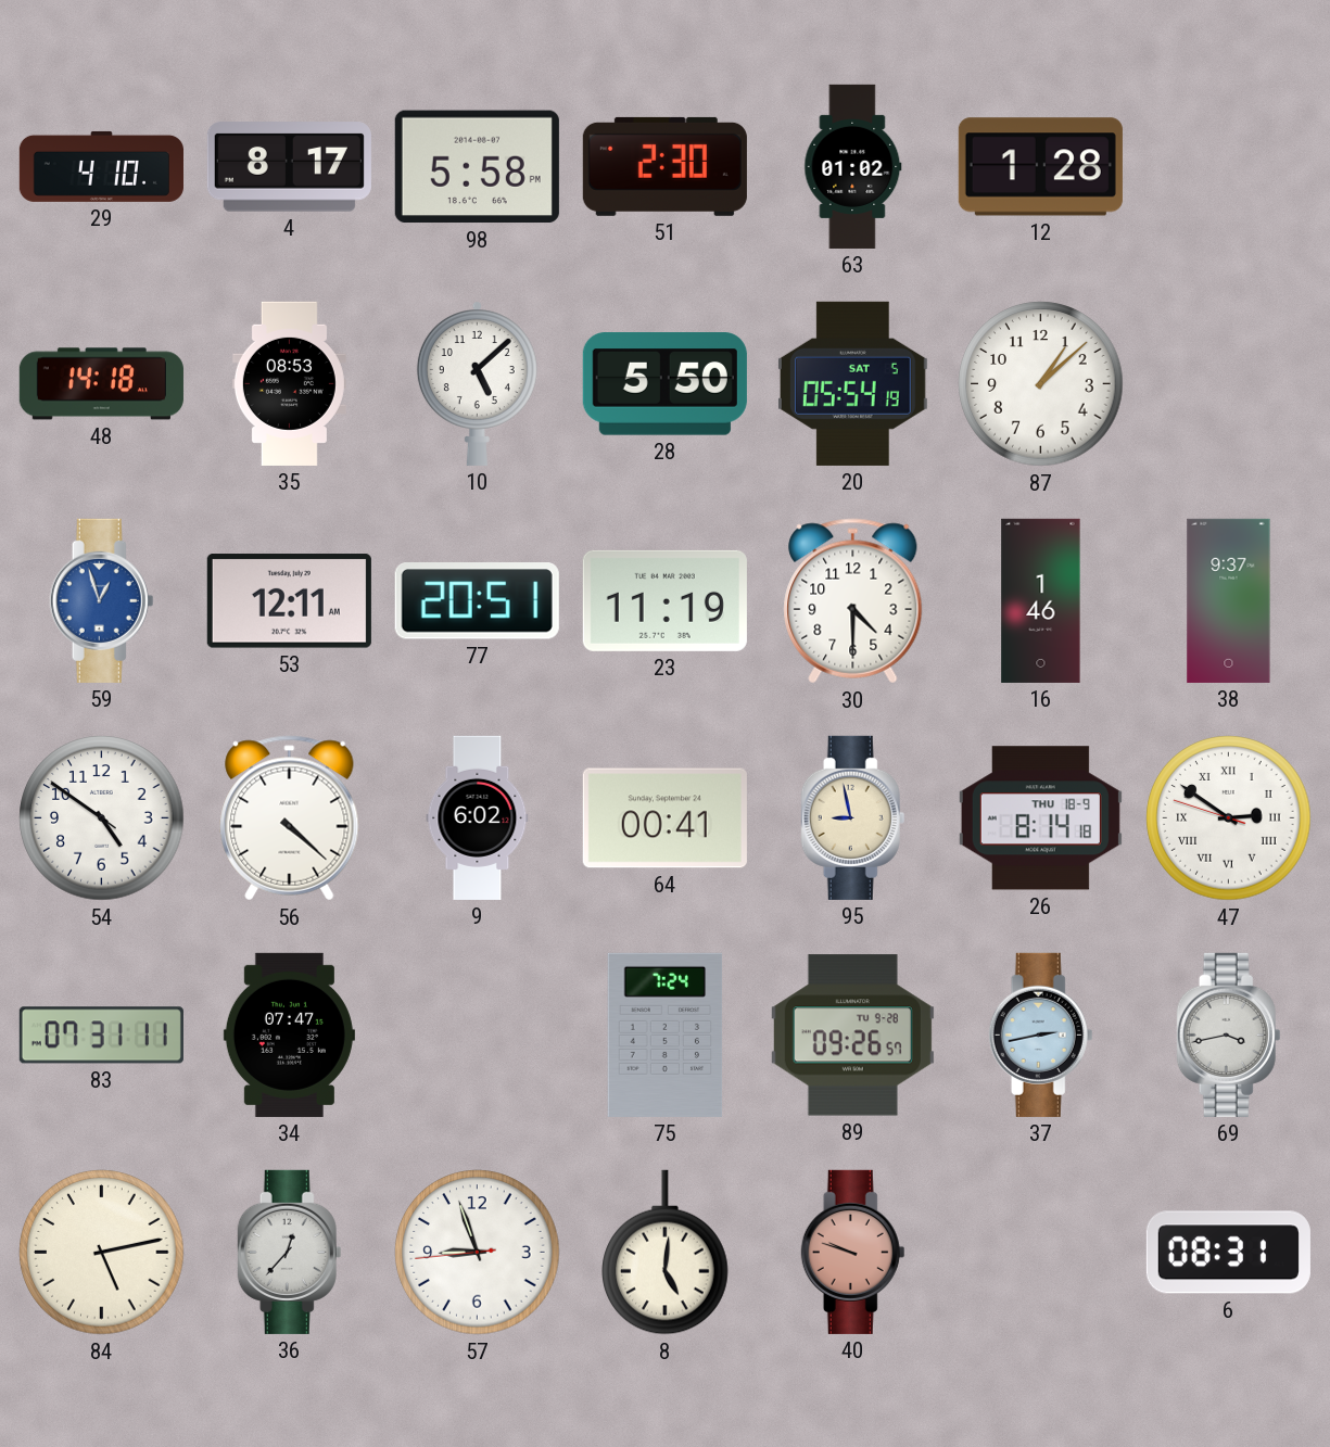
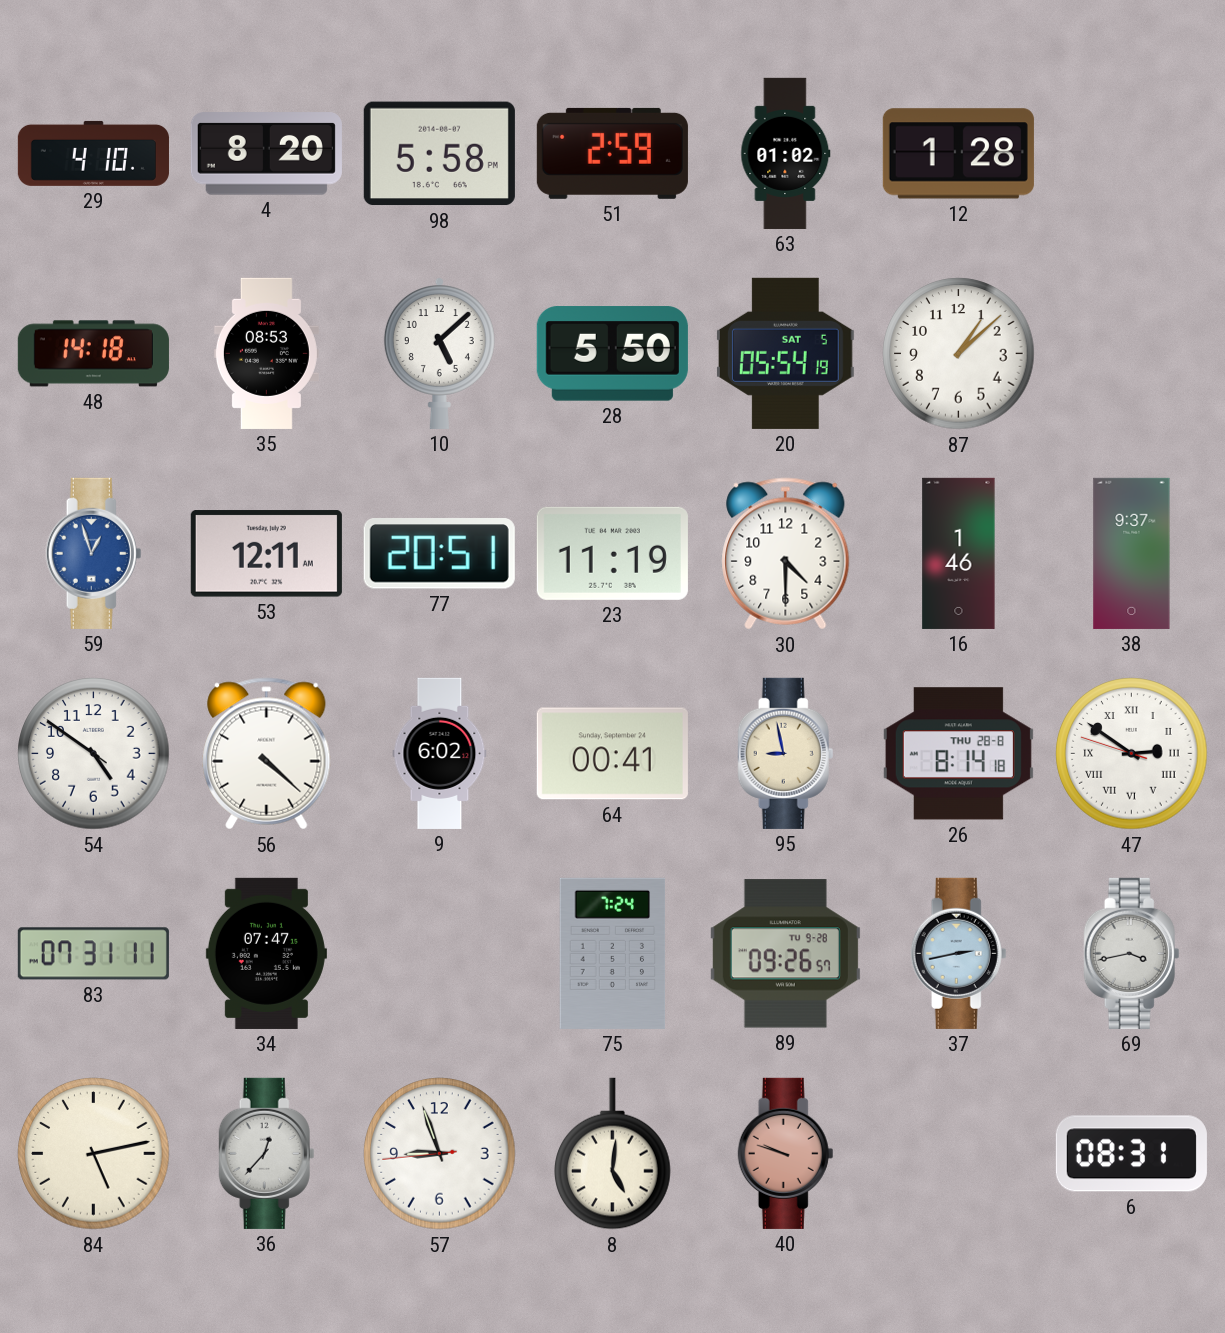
4: 8:17 -> 8:20 (266, 154)
51: 2:30 -> 2:59 (612, 153)
26 date: THU 18-9 -> THU 28-8 (958, 754)
